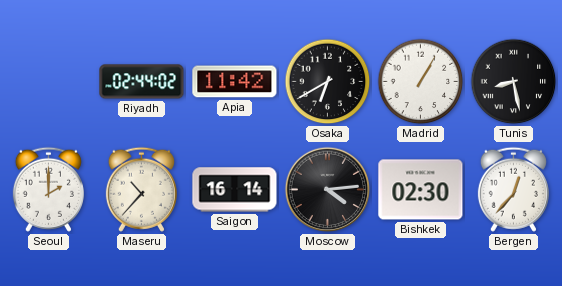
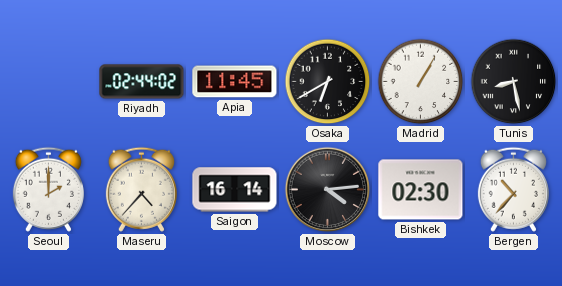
Apia: 11:42 -> 11:45 (235, 82)
Maseru: 10:37 -> 4:37 (141, 189)
Bergen: 12:37 -> 10:37 (513, 189)
